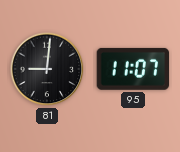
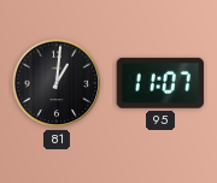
81: 9:01 -> 1:01 (57, 83)
